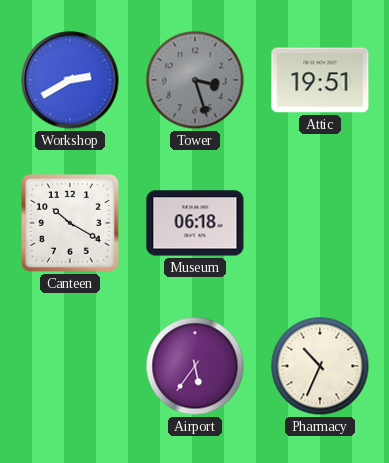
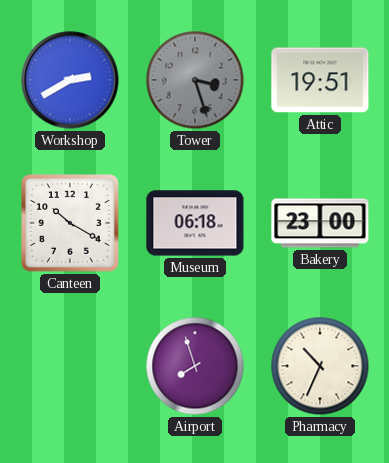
Bakery: none -> 23:00 (320, 223)
Airport: 5:36 -> 7:57 (195, 366)
